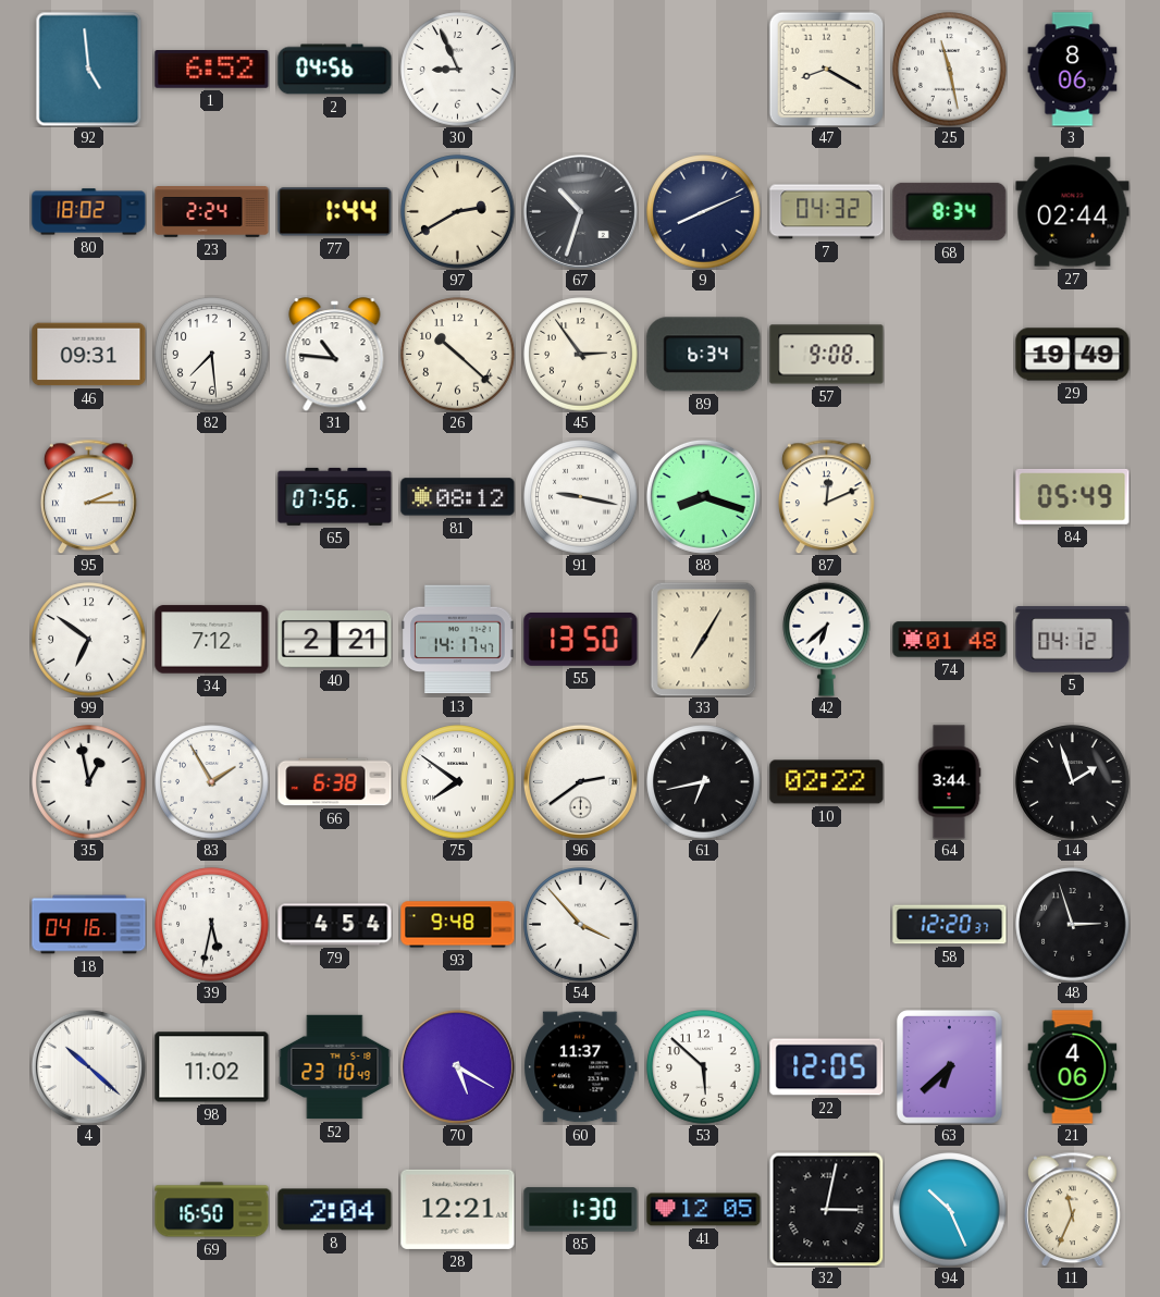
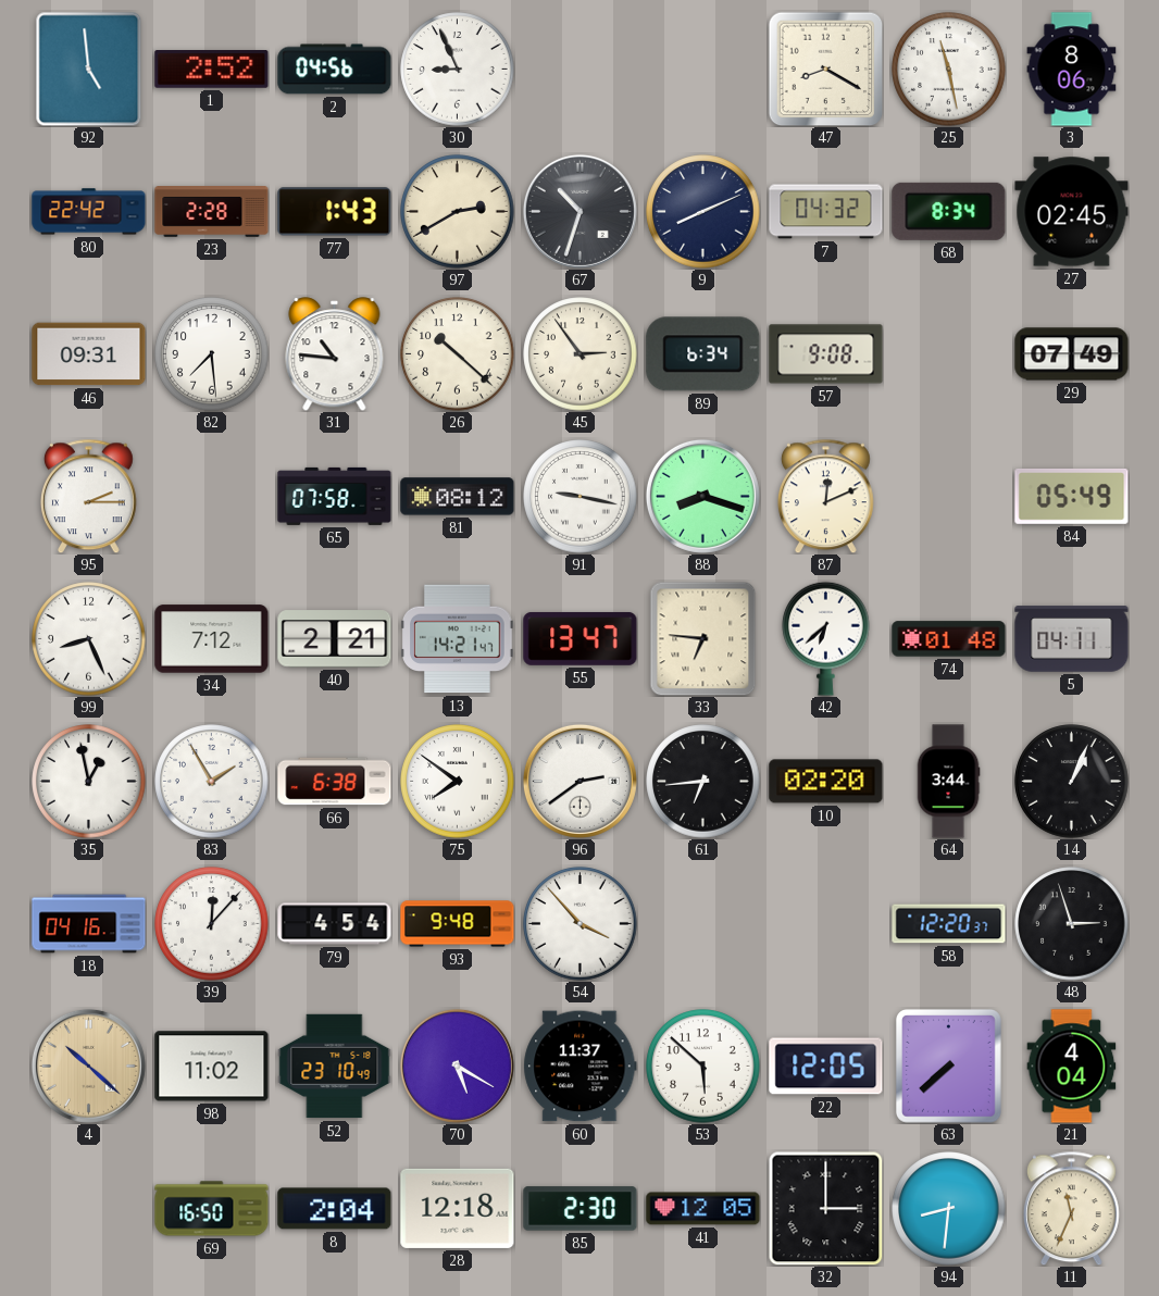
1: 6:52 -> 2:52 (212, 70)
80: 18:02 -> 22:42 (89, 212)
23: 2:24 -> 2:28 (212, 212)
77: 1:44 -> 1:43 (335, 212)
27: 02:44 -> 02:45 (1072, 212)
29: 19:49 -> 07:49 (1072, 354)
65: 07:56 -> 07:58 (335, 496)
99: 6:51 -> 8:26 (89, 639)
13: 14:17 -> 14:21 (458, 639)
55: 13:50 -> 13:47 (581, 638)
33: 7:05 -> 6:46 (703, 638)
5: 04:12 -> 04:11 (1072, 639)
61: 6:43 -> 6:44 (703, 782)
10: 02:22 -> 02:20 (826, 782)
14: 1:57 -> 1:04 (1072, 782)
39: 5:32 -> 12:07 (212, 924)
4 dial: white -> champagne (88, 1066)
63: 6:38 -> 7:38 (948, 1067)
21: 4:06 -> 4:04 (1072, 1067)
28: 12:21 -> 12:18 (458, 1208)
85: 1:30 -> 2:30 (581, 1209)
32: 3:02 -> 3:00 (825, 1209)
94: 10:26 -> 8:31 (949, 1209)
